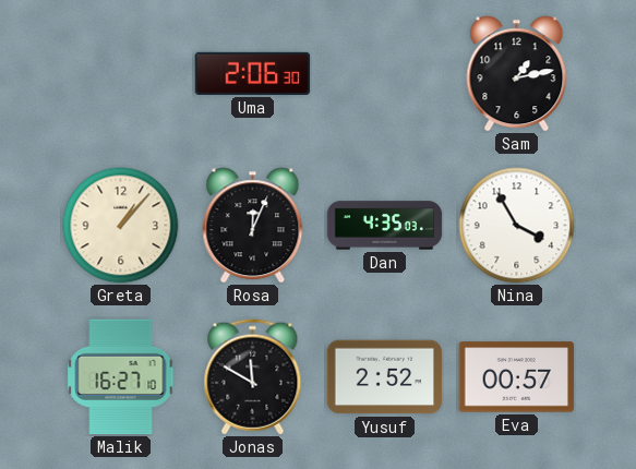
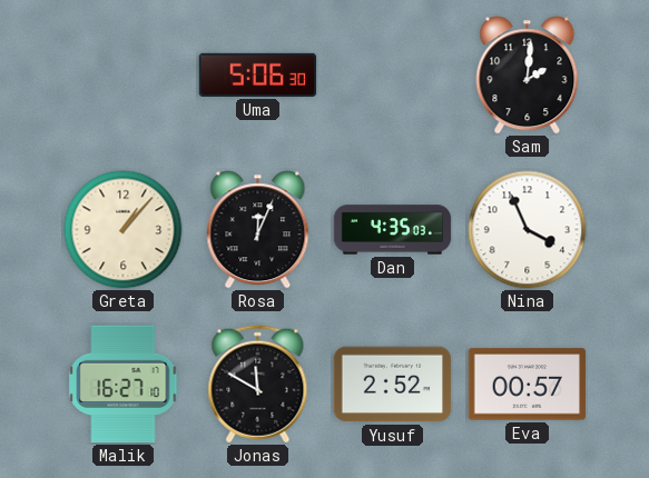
Uma: 2:06 -> 5:06 (258, 74)
Sam: 1:13 -> 2:01 (528, 76)
Nina: 3:55 -> 3:56 (528, 230)
